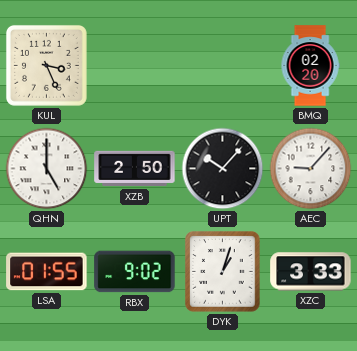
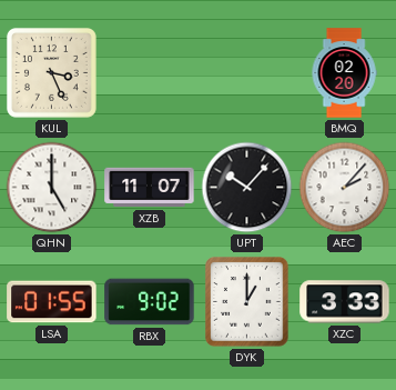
XZB: 2:50 -> 11:07 (150, 188)
AEC: 9:07 -> 2:07 (345, 188)
DYK: 1:03 -> 1:00 (247, 302)
